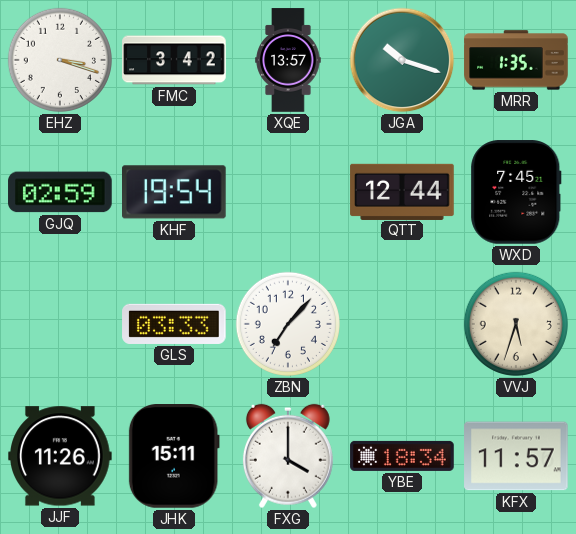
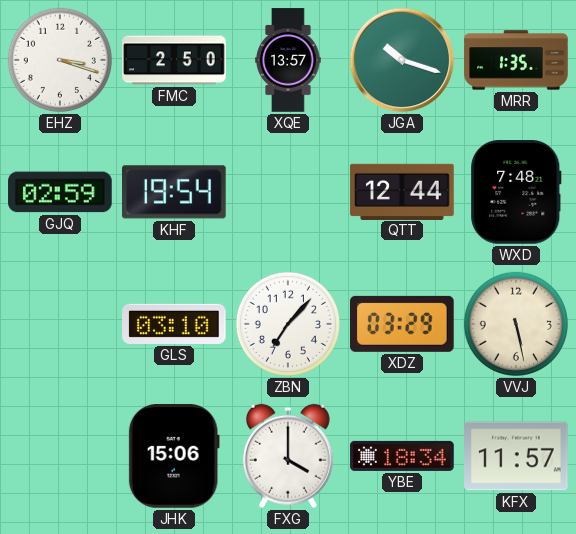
FMC: 3:42 -> 2:50 (174, 60)
WXD: 7:45 -> 7:48 (516, 192)
GLS: 03:33 -> 03:10 (174, 324)
XDZ: none -> 03:29 (403, 324)
VVJ: 5:33 -> 5:28 (516, 324)
JJF: 11:26 -> none (60, 456)
JHK: 15:11 -> 15:06 (174, 456)
